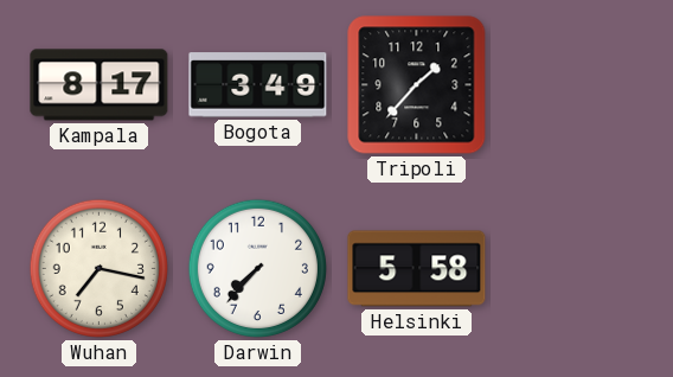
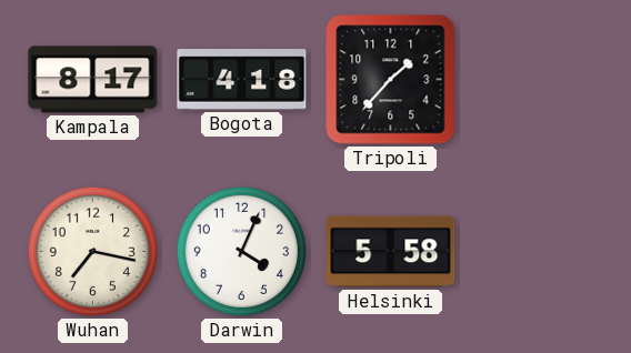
Bogota: 3:49 -> 4:18 (242, 80)
Darwin: 7:37 -> 4:04 (241, 251)
